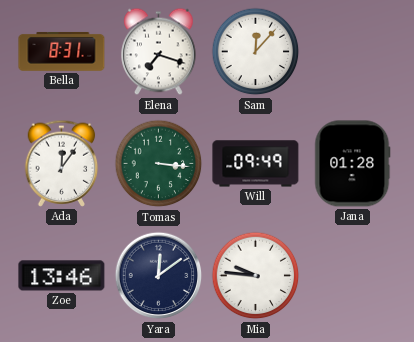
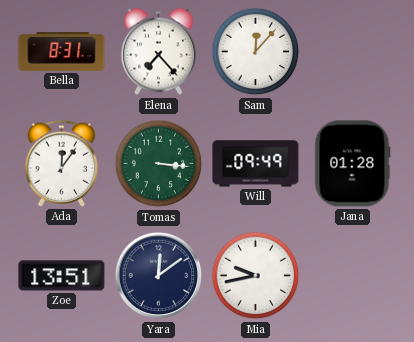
Elena: 7:18 -> 7:23 (159, 52)
Zoe: 13:46 -> 13:51 (62, 276)
Mia: 9:46 -> 9:43 (256, 276)
